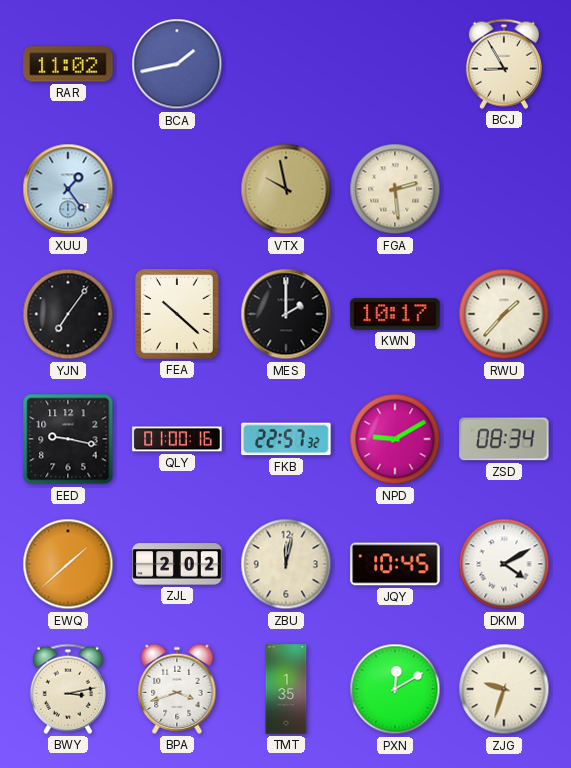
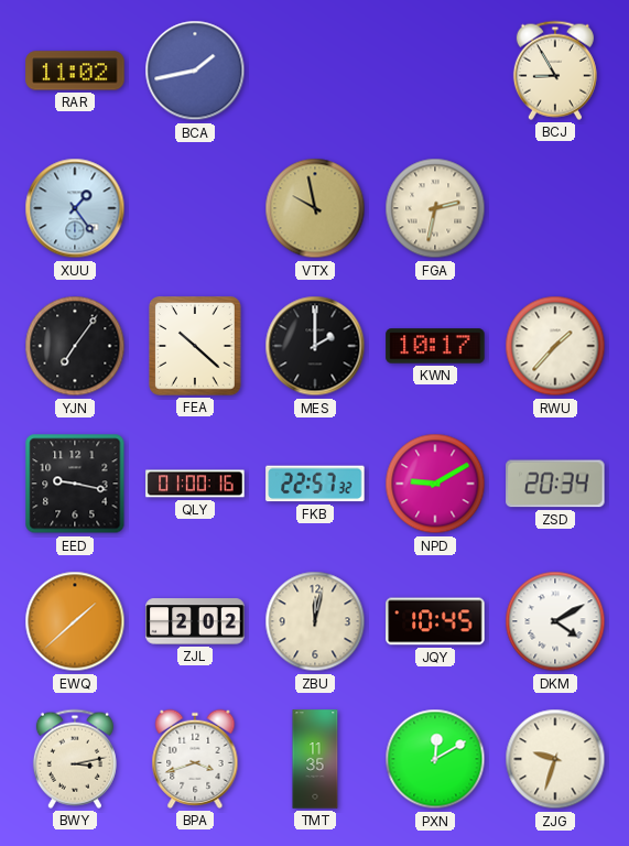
FGA: 2:29 -> 2:32 (435, 208)
ZSD: 08:34 -> 20:34 (555, 484)
TMT: 1:35 -> 11:35 (315, 759)
